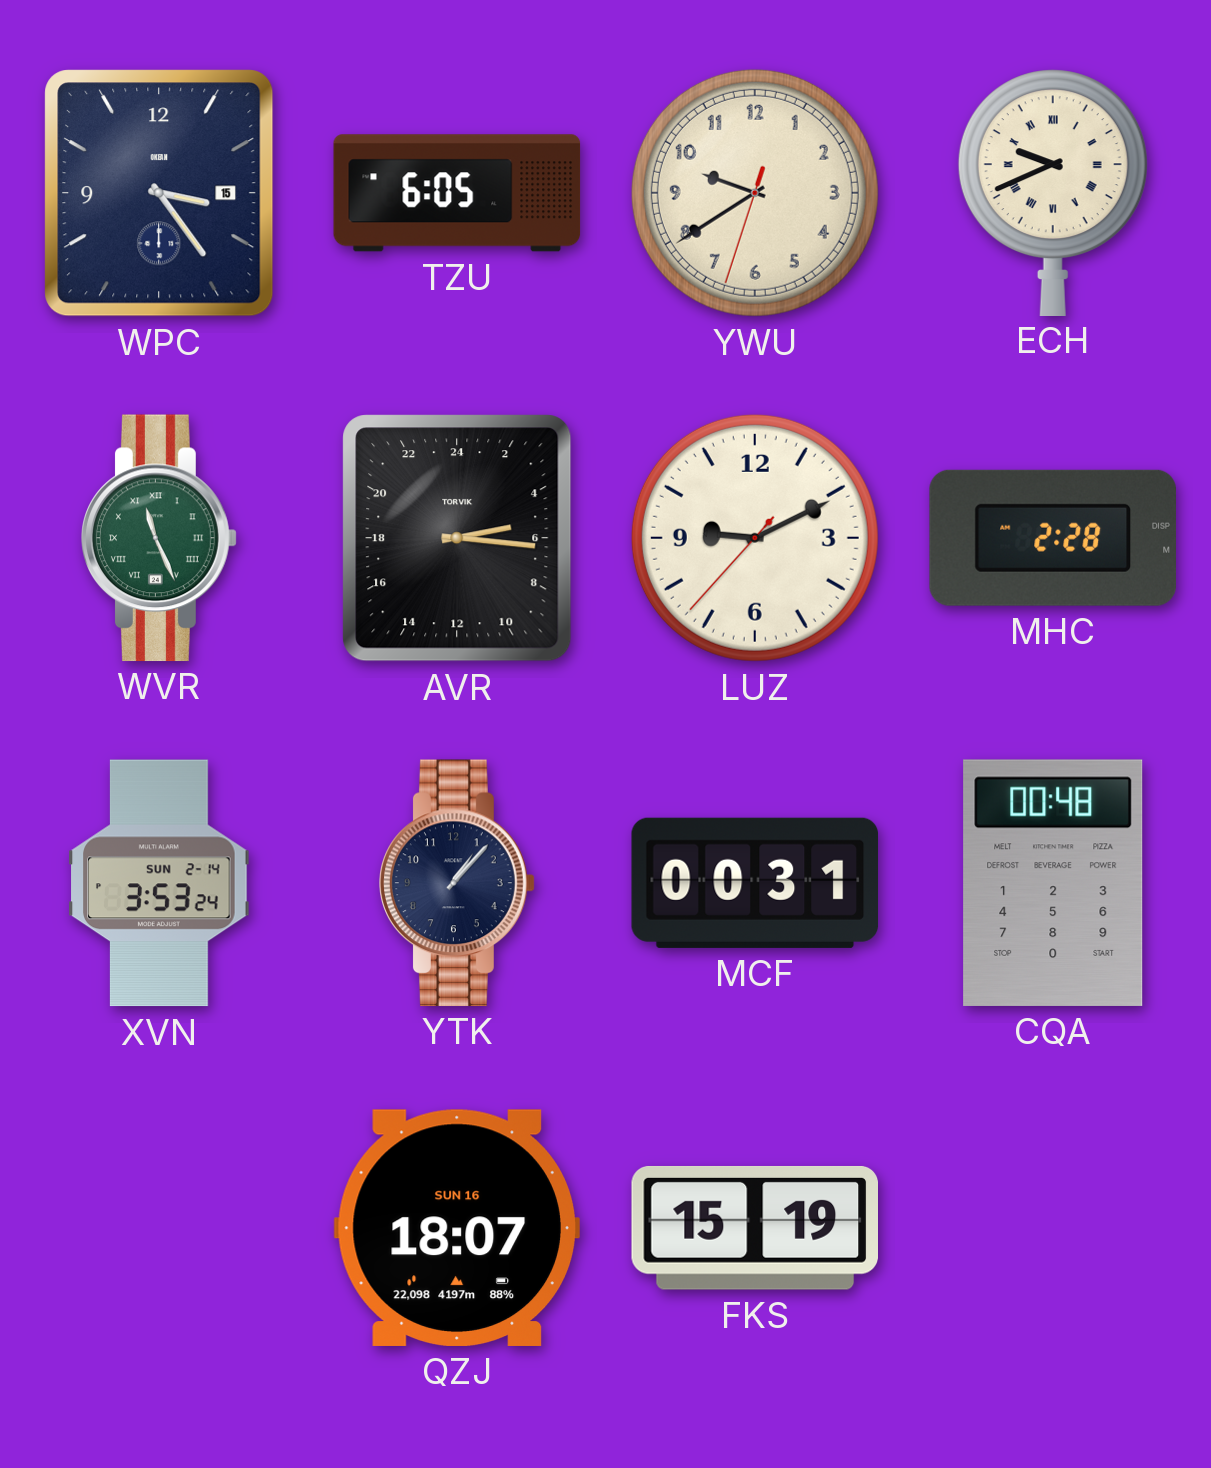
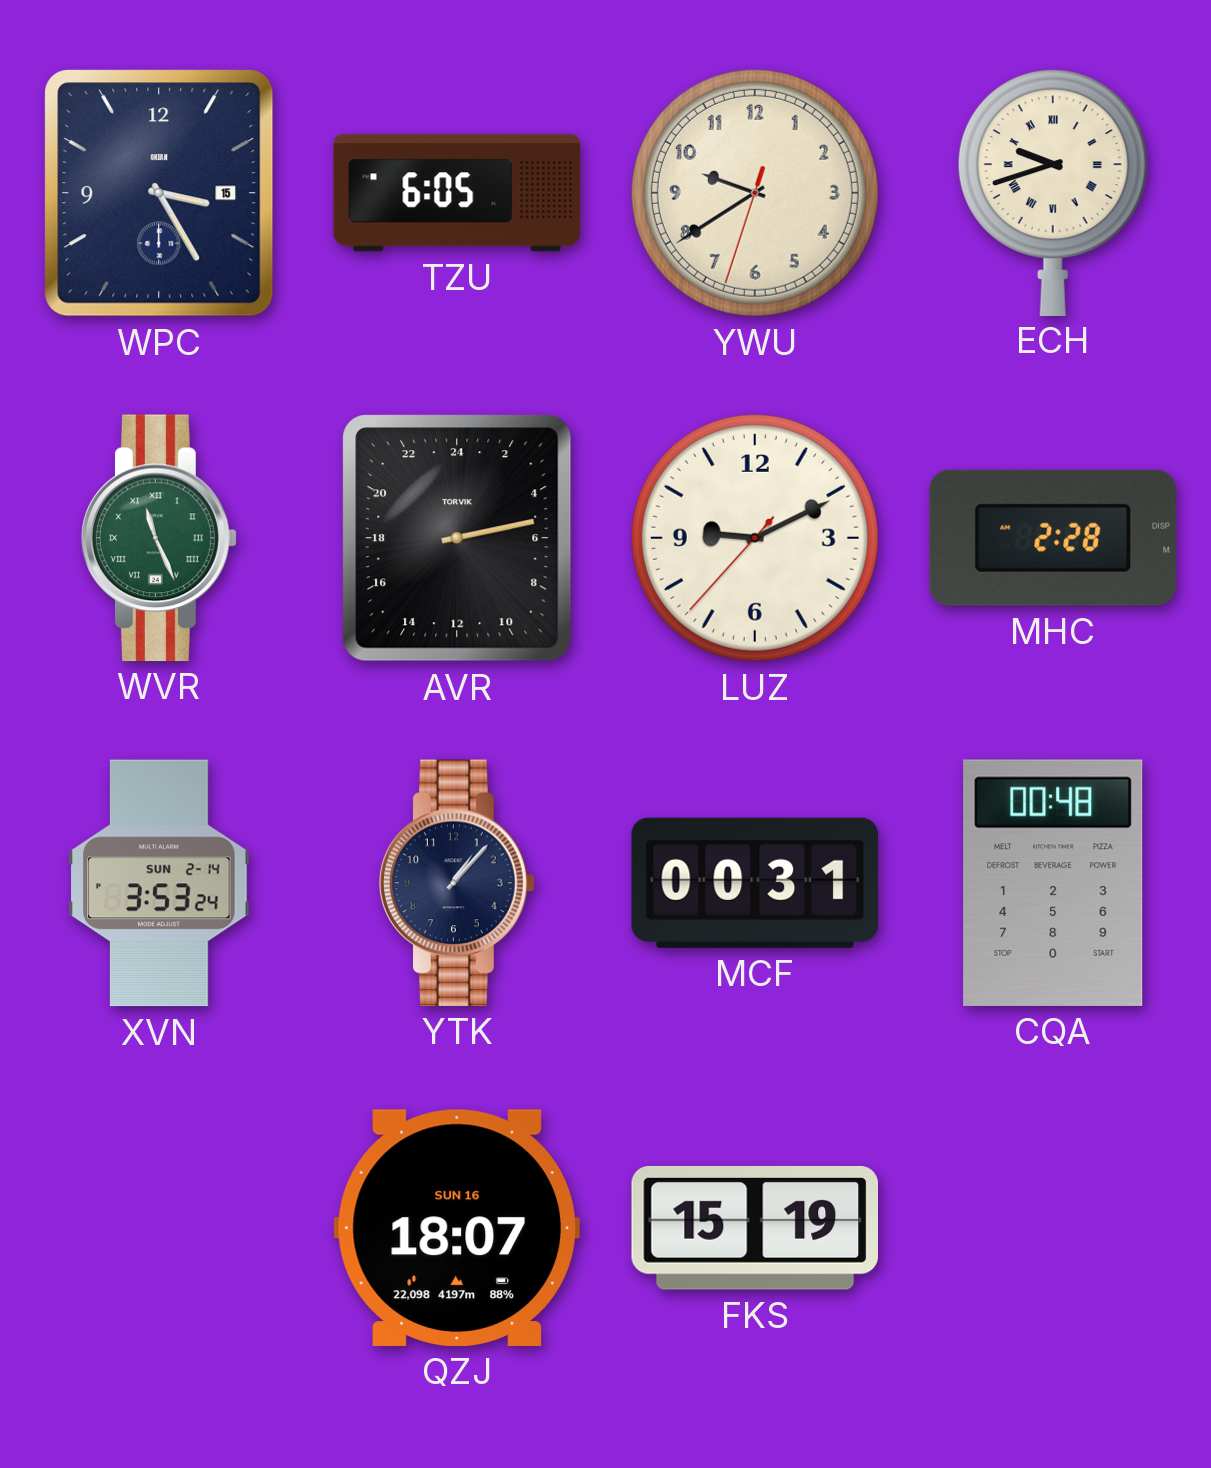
WPC: 3:24 -> 3:25 (159, 193)
ECH: 9:41 -> 9:42 (1053, 192)
AVR: 5:16 -> 5:13 (457, 538)
